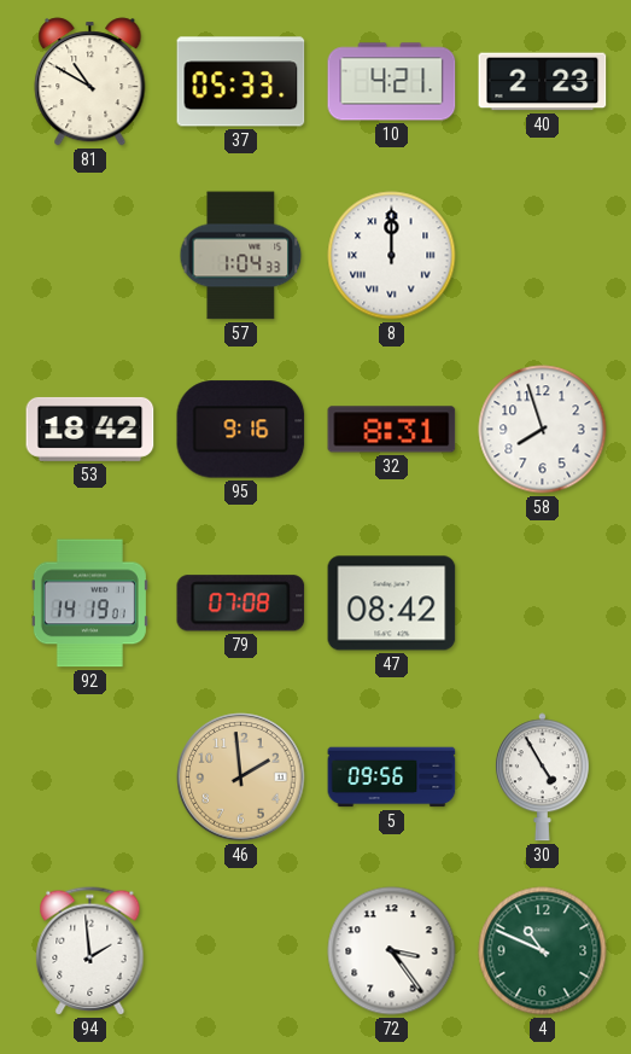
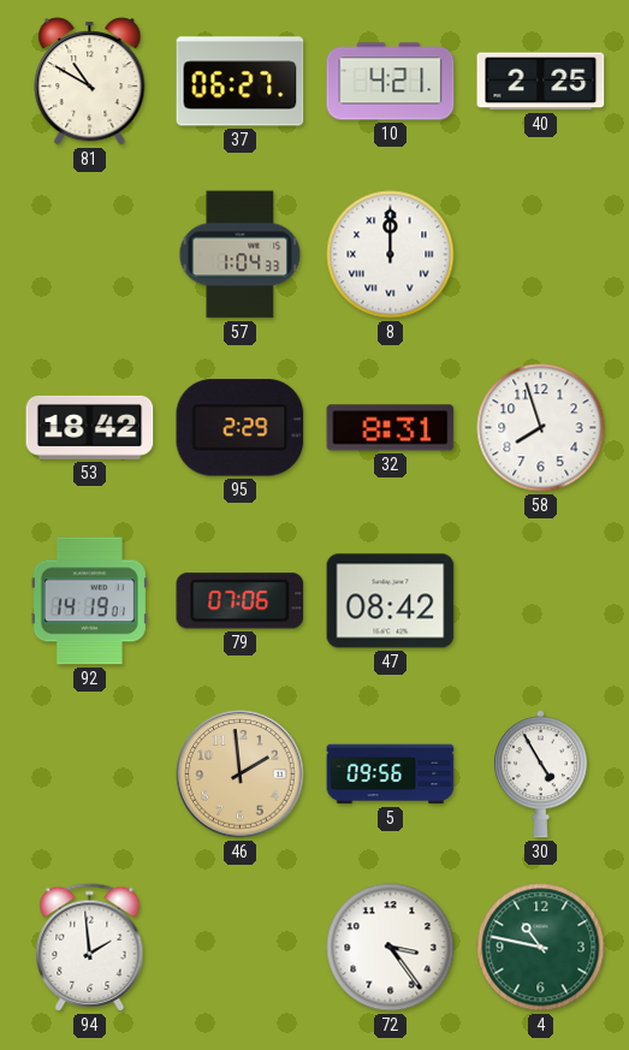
37: 05:33 -> 06:27 (241, 82)
40: 2:23 -> 2:25 (541, 82)
95: 9:16 -> 2:29 (241, 428)
79: 07:08 -> 07:06 (241, 601)
4: 10:49 -> 10:47 (541, 948)
